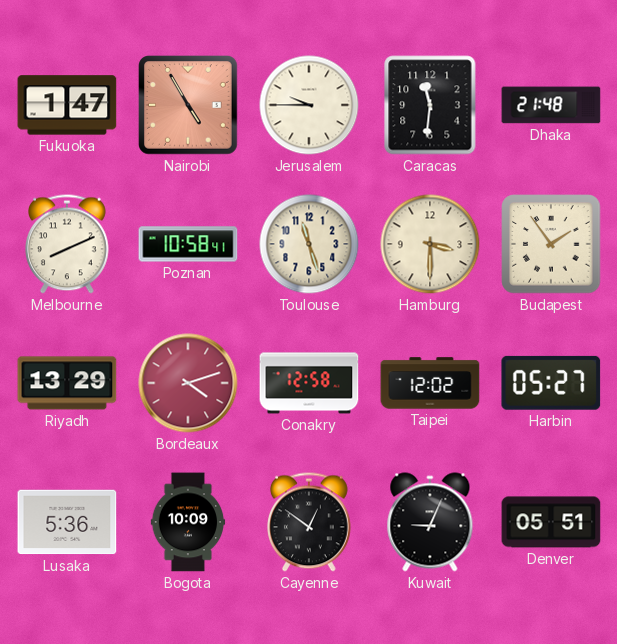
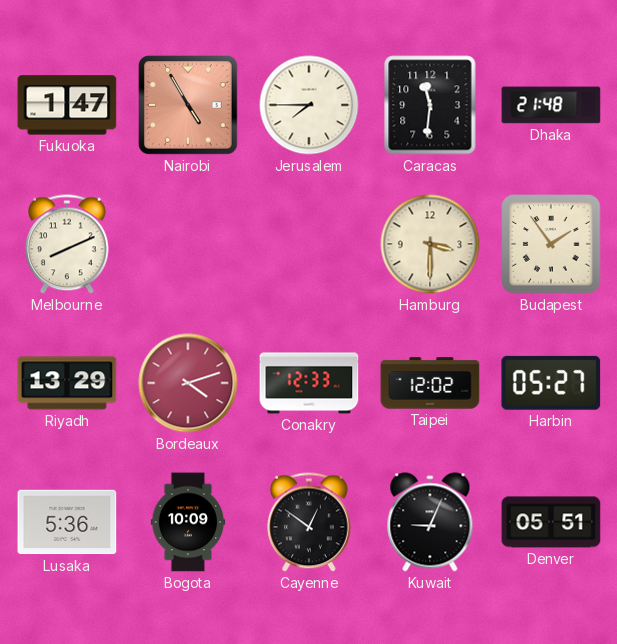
Jerusalem: 9:45 -> 7:45 (309, 105)
Poznan: 10:58 -> none (188, 244)
Toulouse: 11:27 -> none (309, 244)
Conakry: 12:58 -> 12:33 (309, 383)
